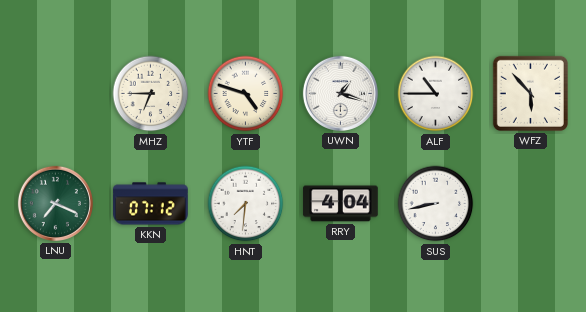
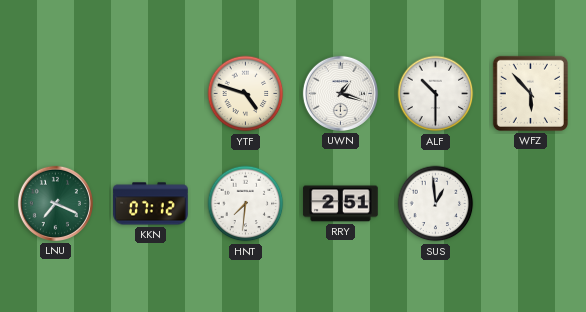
MHZ: 6:45 -> none (151, 94)
ALF: 10:45 -> 10:30 (436, 94)
RRY: 4:04 -> 2:51 (341, 204)
SUS: 8:43 -> 12:59 (436, 204)
